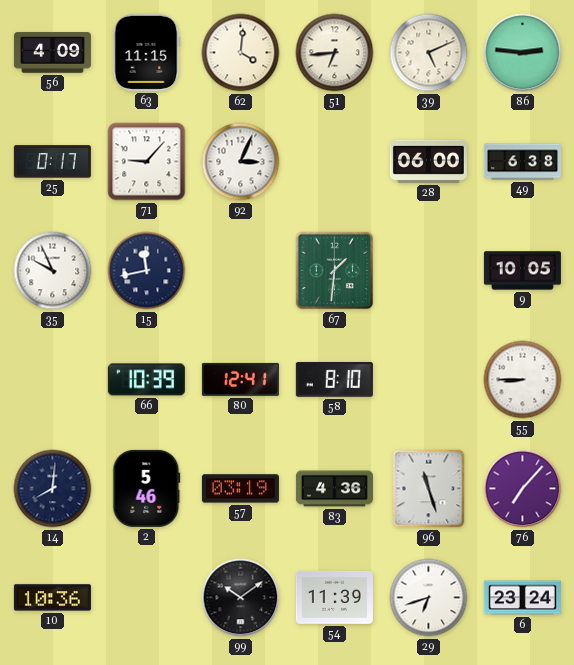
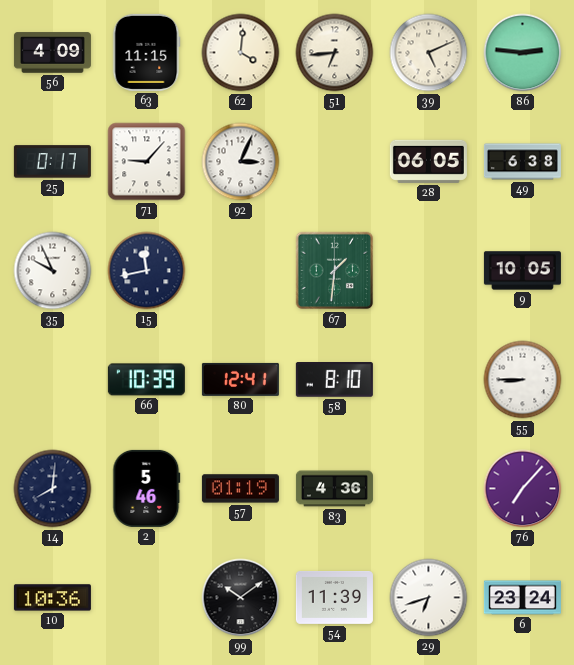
28: 06:00 -> 06:05 (428, 161)
57: 03:19 -> 01:19 (240, 489)
96: 11:27 -> none (429, 489)
